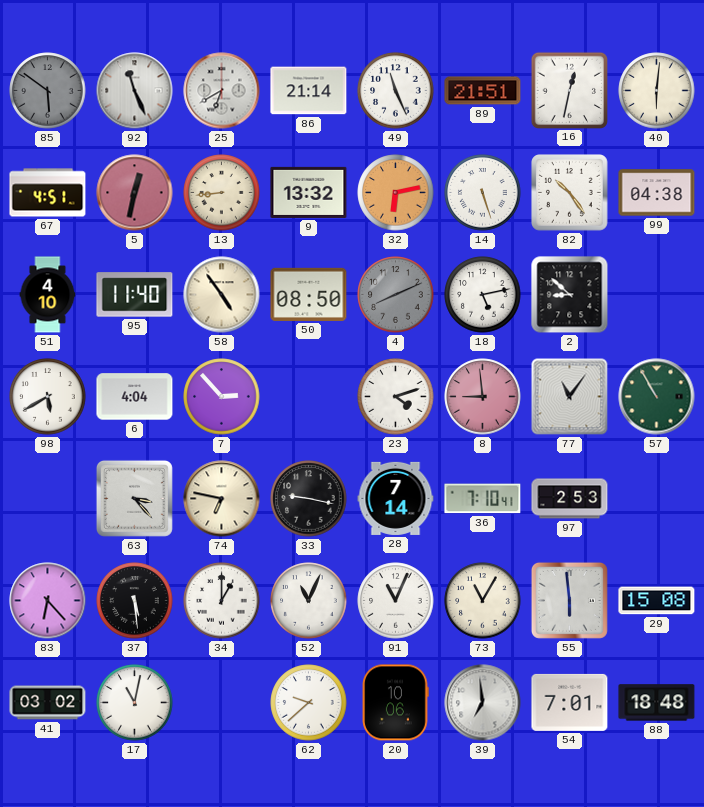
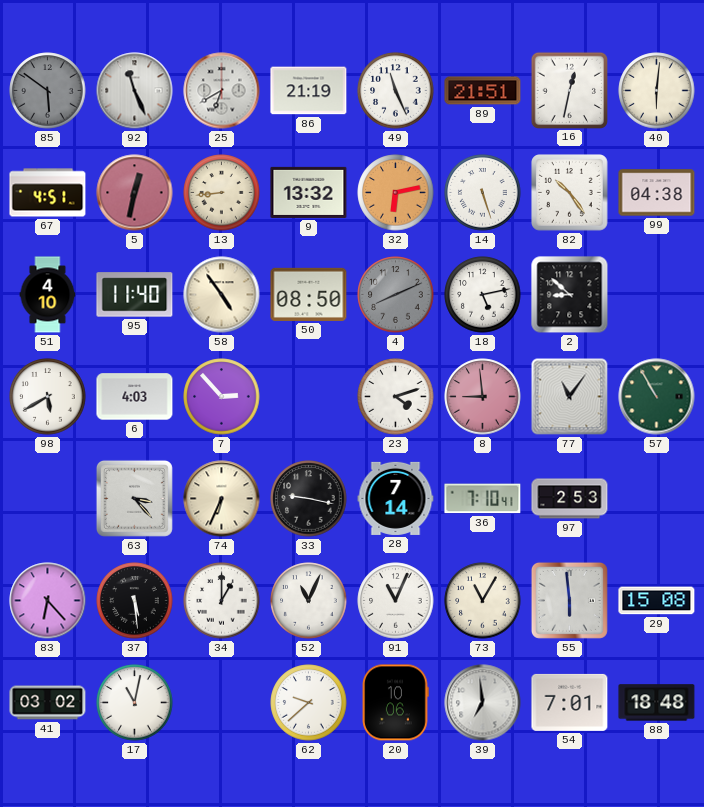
86: 21:14 -> 21:19 (309, 91)
6: 4:04 -> 4:03 (135, 397)
74: 6:47 -> 6:34 (222, 499)
